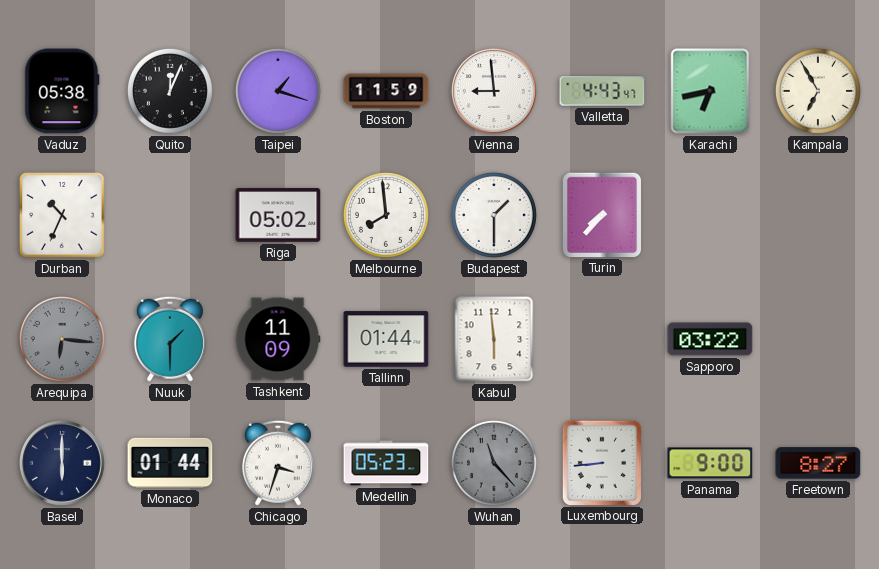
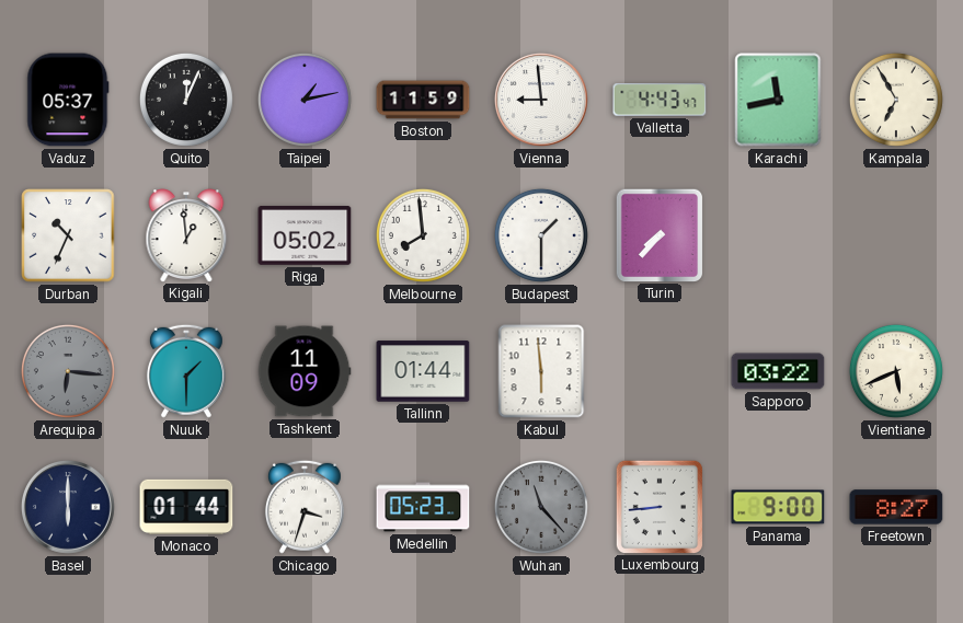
Vaduz: 05:38 -> 05:37 (68, 100)
Taipei: 1:18 -> 1:13 (305, 100)
Karachi: 6:43 -> 11:43 (778, 100)
Kigali: none -> 12:59 (186, 235)
Vientiane: none -> 5:41 (896, 371)
